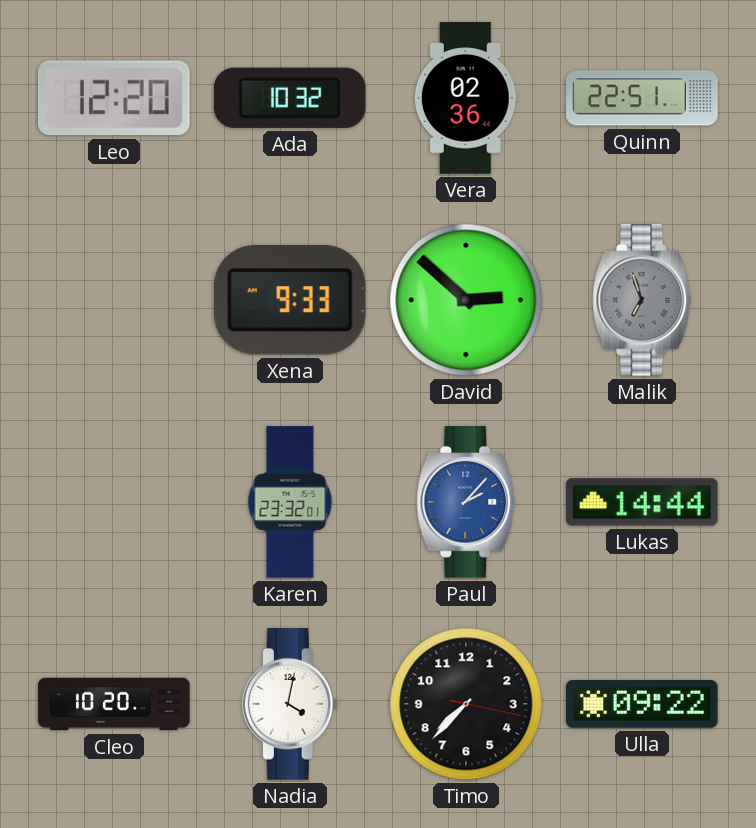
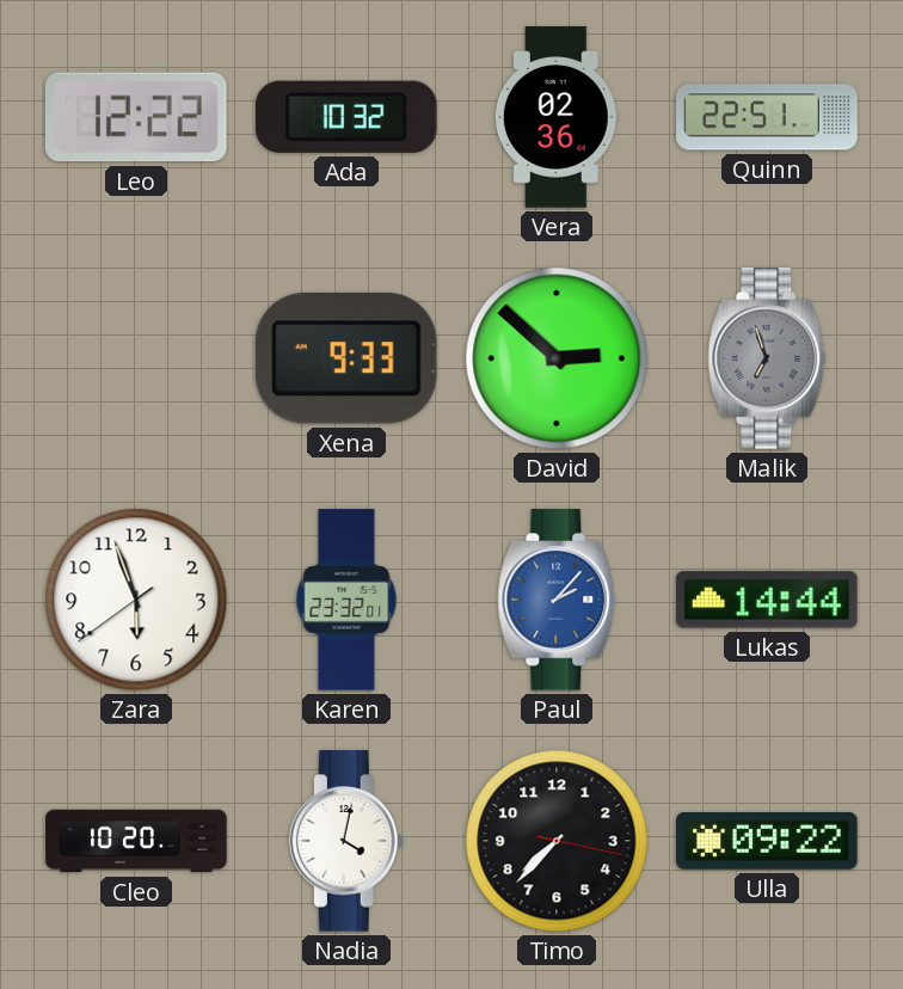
Leo: 12:20 -> 12:22 (136, 117)
Zara: none -> 5:56 (136, 600)
